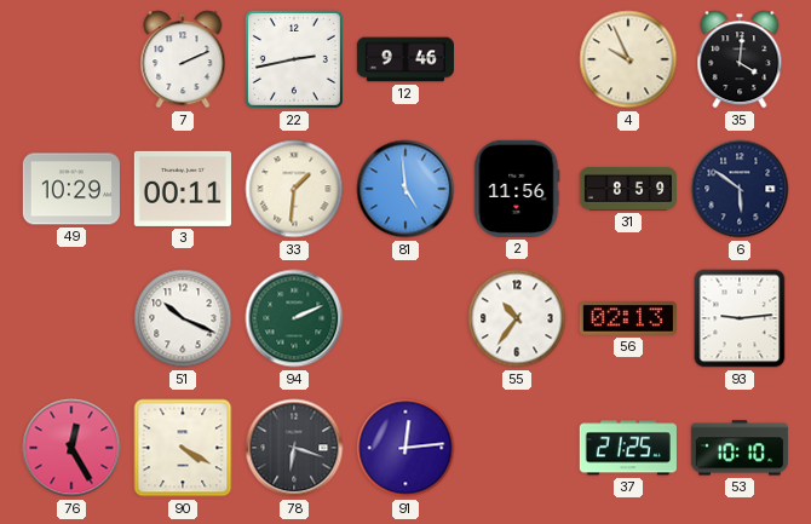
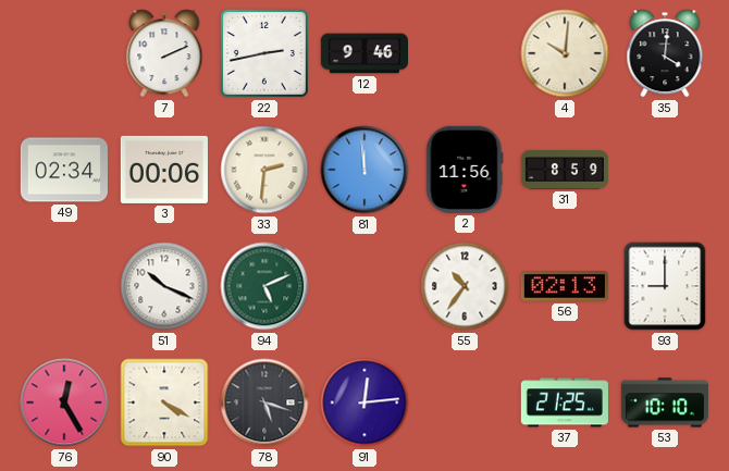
4: 9:56 -> 10:01 (565, 53)
49: 10:29 -> 02:34 (64, 170)
3: 00:11 -> 00:06 (164, 170)
33: 1:31 -> 2:31 (264, 170)
81: 4:59 -> 11:59 (364, 170)
6: 5:51 -> none (740, 189)
94: 2:11 -> 5:11 (264, 286)
93: 9:14 -> 9:00 (665, 286)
78: 6:18 -> 5:18 (264, 402)
